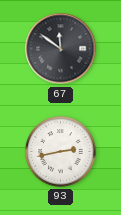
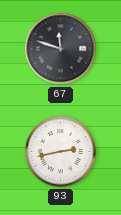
67: 11:51 -> 11:48 (61, 49)
